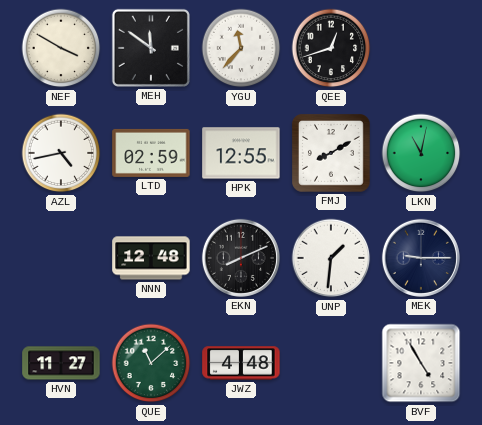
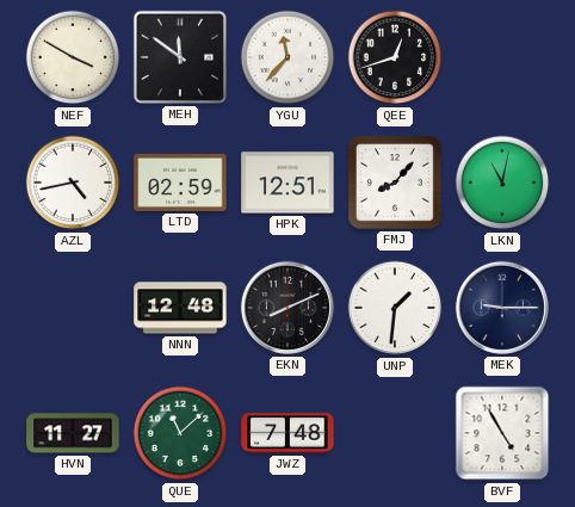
HPK: 12:55 -> 12:51 (287, 183)
FMJ: 8:10 -> 8:07 (396, 184)
JWZ: 4:48 -> 7:48 (287, 433)
